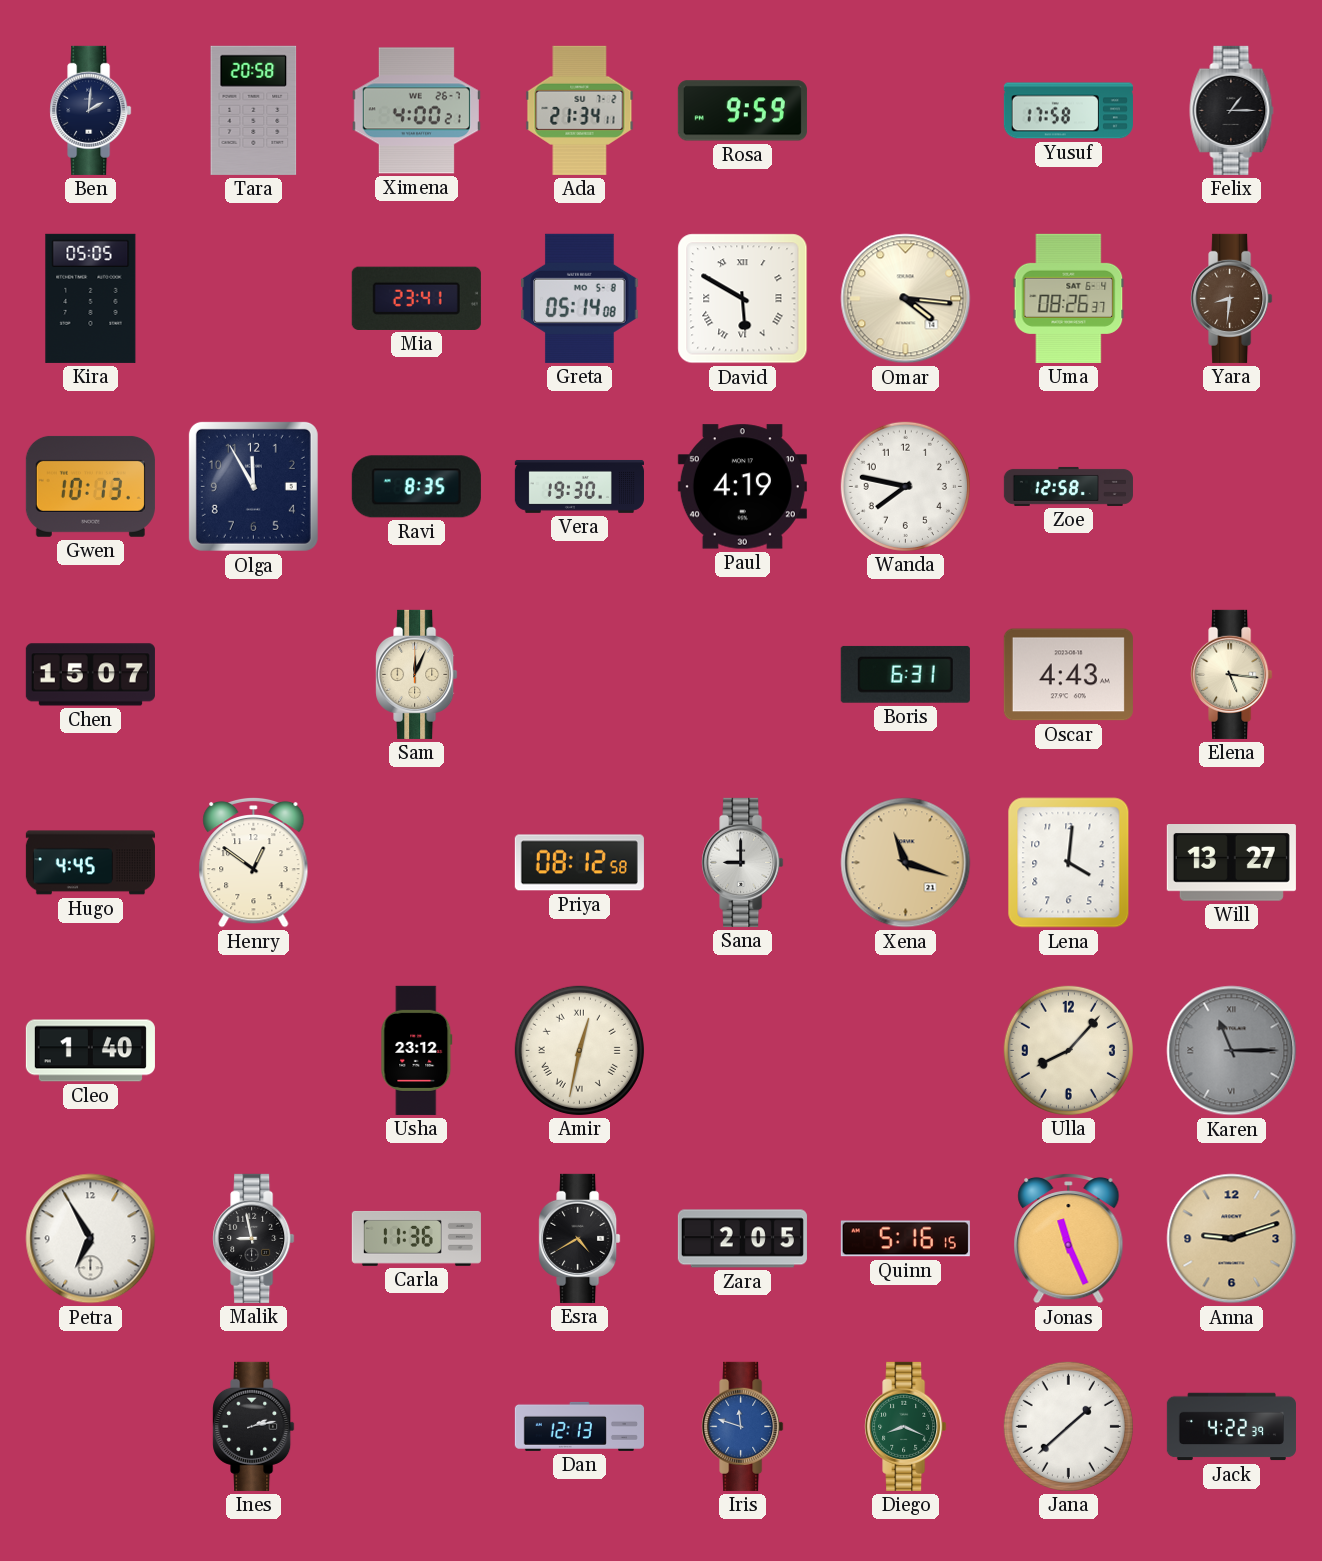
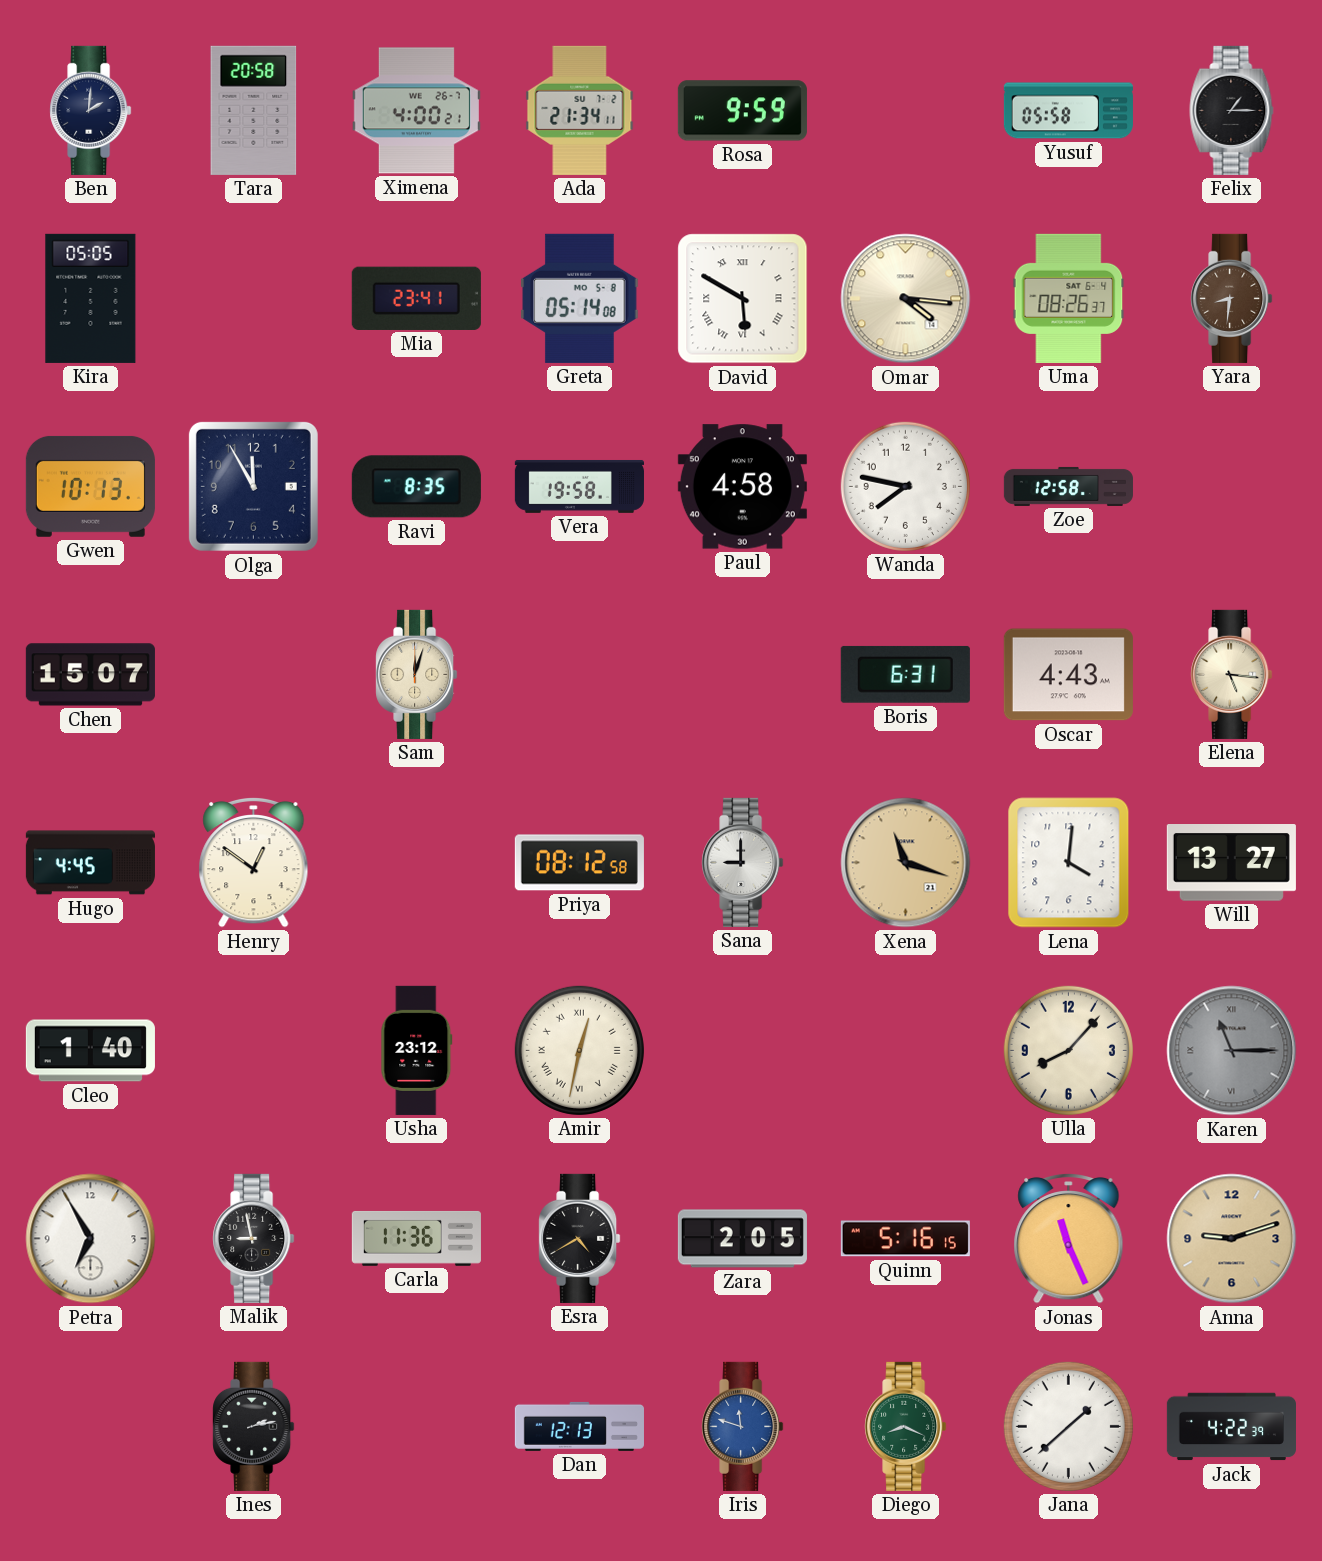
Yusuf: 17:58 -> 05:58 (1068, 111)
Vera: 19:30 -> 19:58 (579, 487)
Paul: 4:19 -> 4:58 (742, 487)
Sam: 12:04 -> 12:03 (417, 674)
